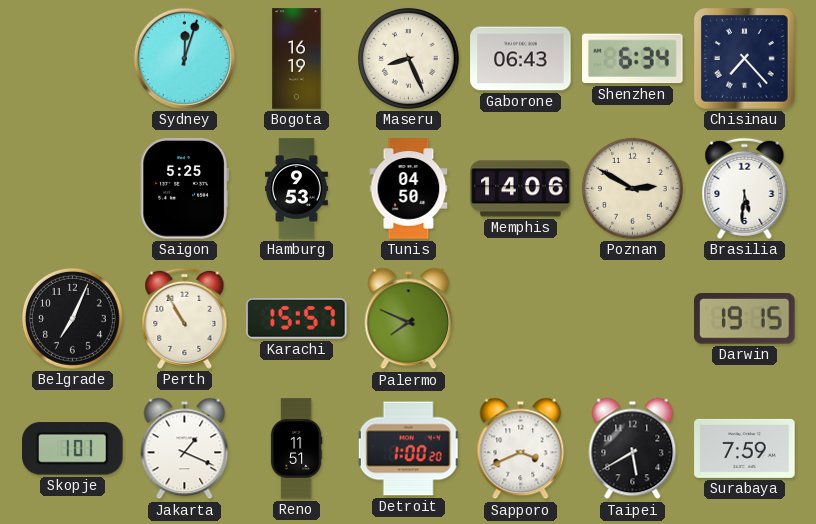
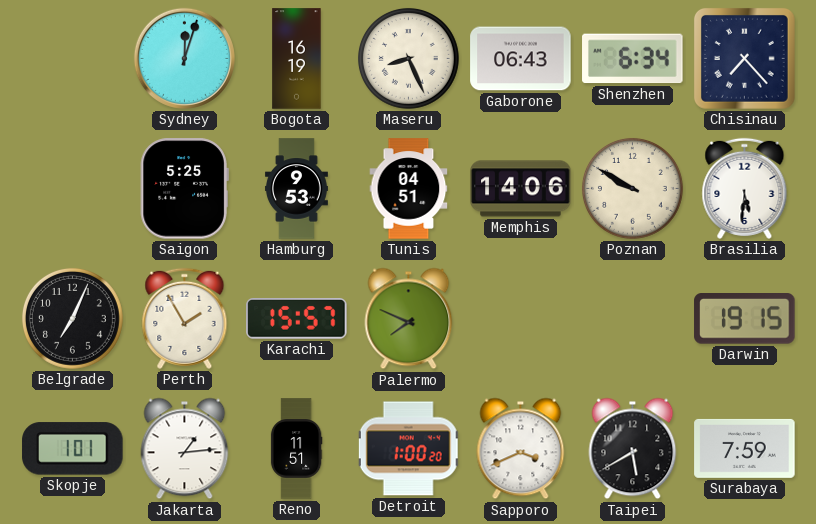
Tunis: 04:50 -> 04:51 (409, 189)
Poznan: 2:50 -> 9:50 (632, 188)
Perth: 10:55 -> 1:55 (185, 318)
Jakarta: 1:19 -> 1:14 (185, 449)
